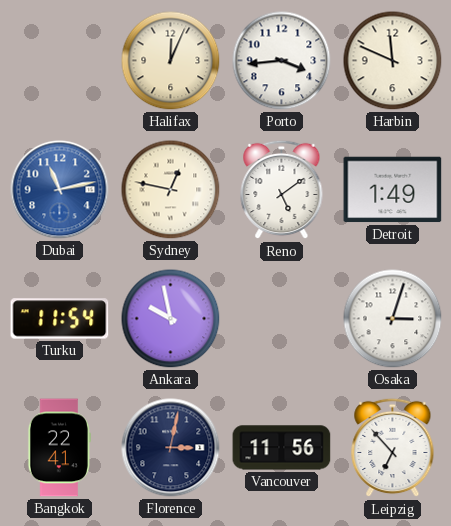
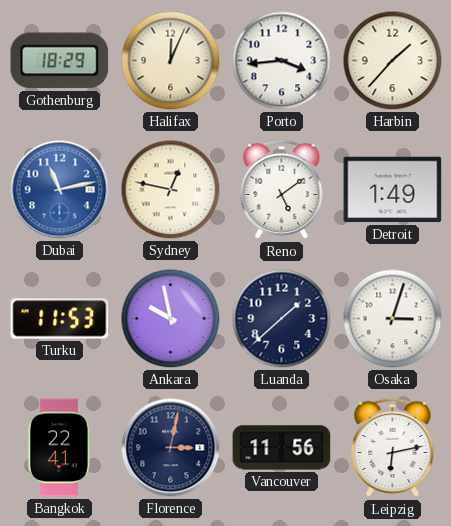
Gothenburg: none -> 18:29 (60, 61)
Harbin: 11:49 -> 1:37 (393, 61)
Turku: 11:54 -> 11:53 (60, 319)
Luanda: none -> 1:38 (282, 319)
Leipzig: 6:53 -> 6:13 (393, 448)
